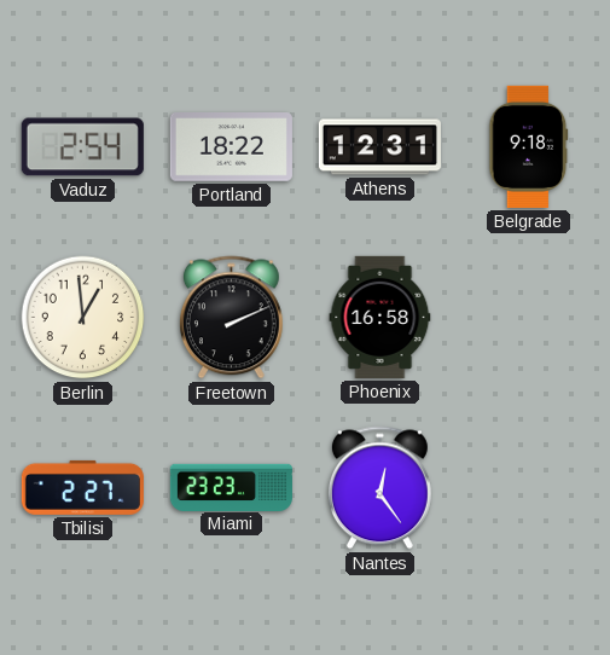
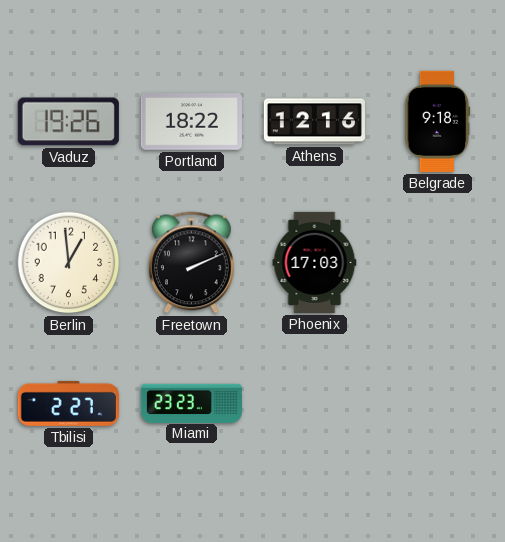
Vaduz: 2:54 -> 19:26 (68, 122)
Athens: 12:31 -> 12:16 (314, 122)
Phoenix: 16:58 -> 17:03 (315, 262)
Nantes: 12:24 -> none (379, 488)
